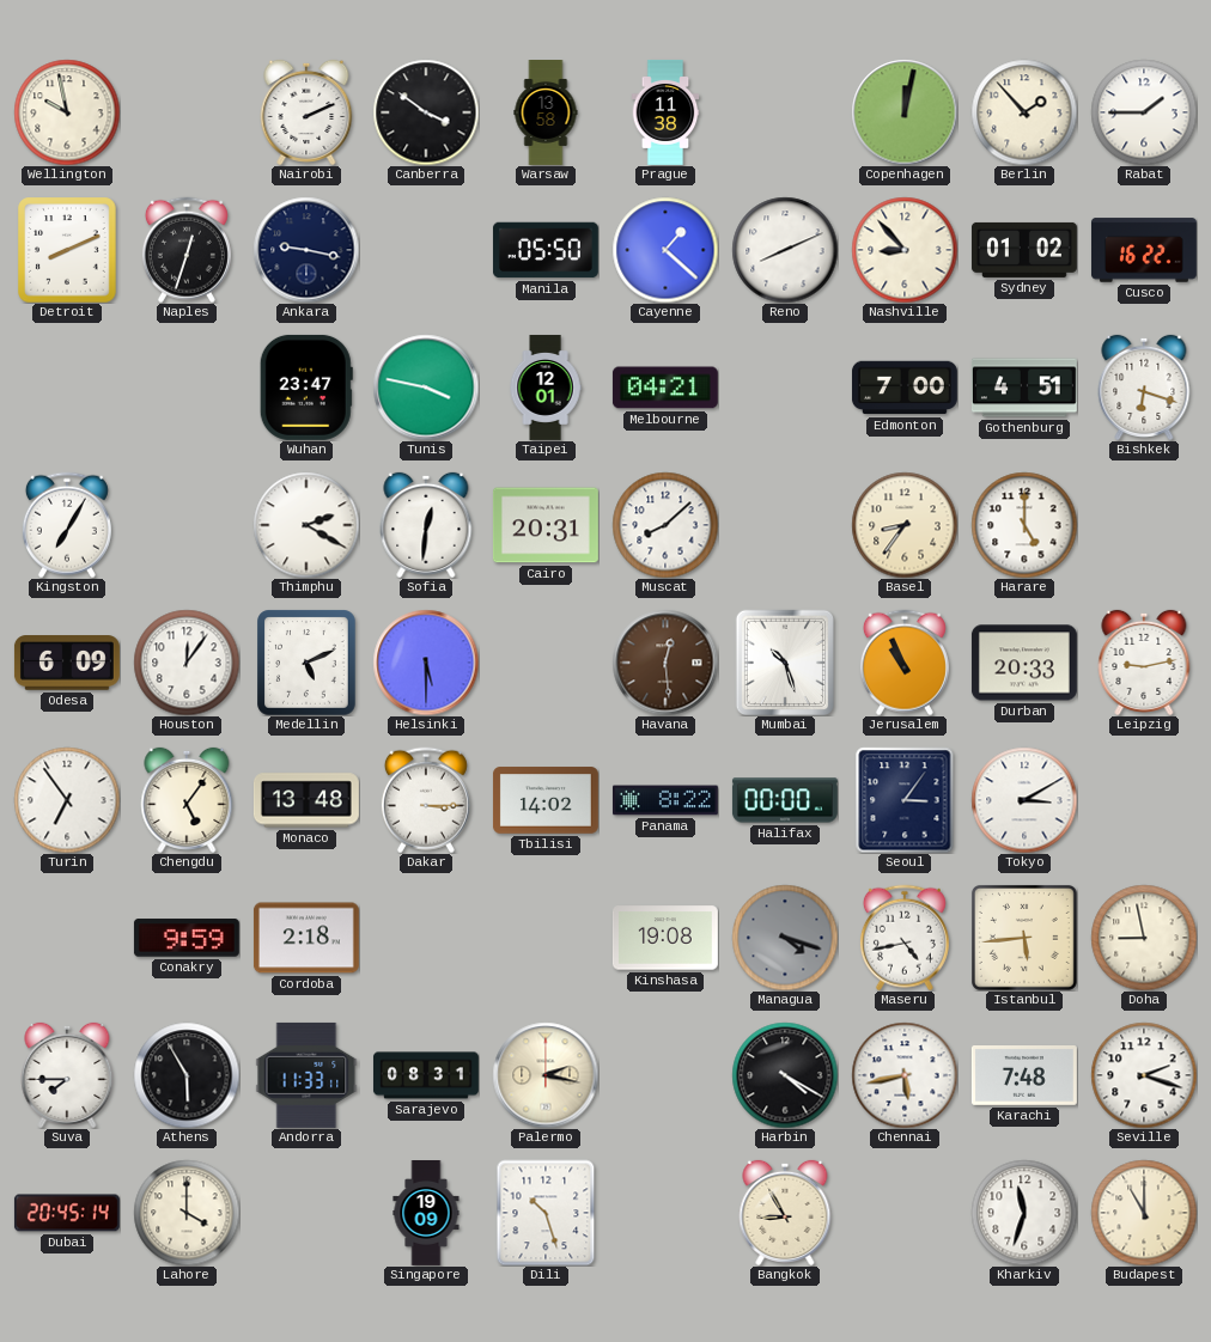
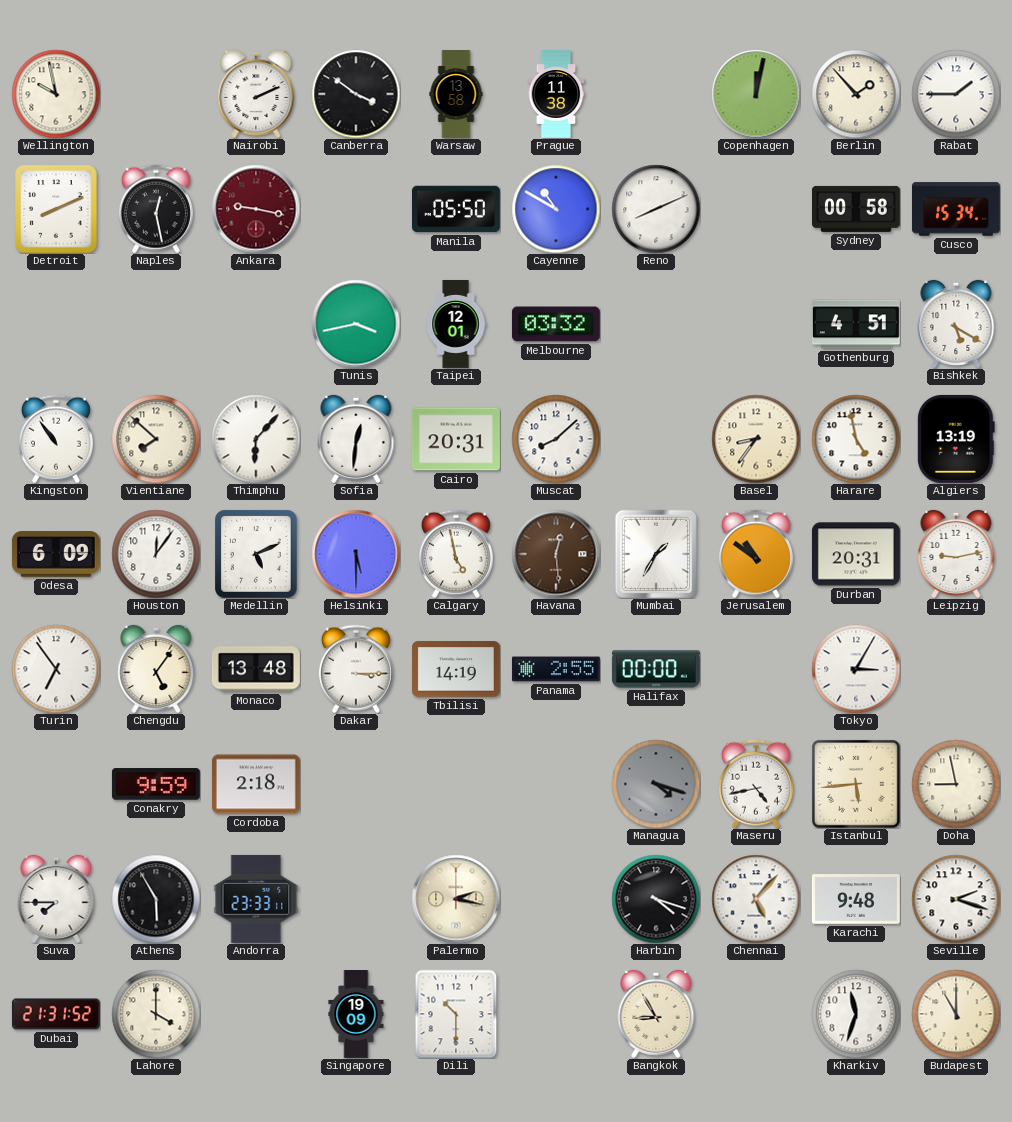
Naples: 12:33 -> 12:28 (156, 209)
Ankara dial: navy -> burgundy (256, 209)
Cayenne: 1:22 -> 10:50 (556, 209)
Nashville: 8:53 -> none (905, 250)
Sydney: 01:02 -> 00:58 (856, 209)
Cusco: 16:22 -> 15:34 (956, 209)
Wuhan: 23:47 -> none (306, 388)
Tunis: 3:47 -> 3:43 (356, 324)
Melbourne: 04:21 -> 03:32 (556, 324)
Edmonton: 7:00 -> none (905, 388)
Bishkek: 6:18 -> 5:20 (956, 324)
Kingston: 7:05 -> 10:54 (56, 439)
Vientiane: none -> 7:52 (156, 439)
Thimphu: 2:20 -> 6:07 (256, 439)
Harare: 5:00 -> 4:58 (856, 439)
Algiers: none -> 13:19 (956, 439)
Calgary: none -> 4:58 (456, 554)
Mumbai: 10:27 -> 1:35 (655, 553)
Jerusalem: 10:56 -> 10:51 (756, 554)
Durban: 20:33 -> 20:31 (856, 554)
Tbilisi: 14:02 -> 14:19 (456, 669)
Panama: 8:22 -> 2:55 (556, 669)
Seoul: 3:06 -> none (905, 800)
Tokyo: 3:10 -> 3:05 (856, 669)
Kinshasa: 19:08 -> none (665, 938)
Andorra: 11:33 -> 23:33 (256, 899)
Sarajevo: 08:31 -> none (426, 1075)
Harbin: 4:20 -> 4:18 (656, 899)
Chennai: 5:43 -> 5:07 (756, 899)
Karachi: 7:48 -> 9:48 (856, 900)
Dubai: 20:45 -> 21:31 (56, 1014)
Dili: 10:27 -> 10:30 (456, 1014)
